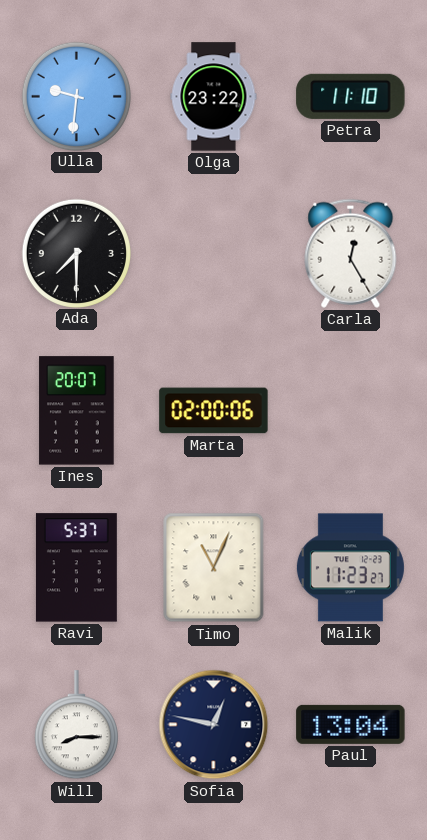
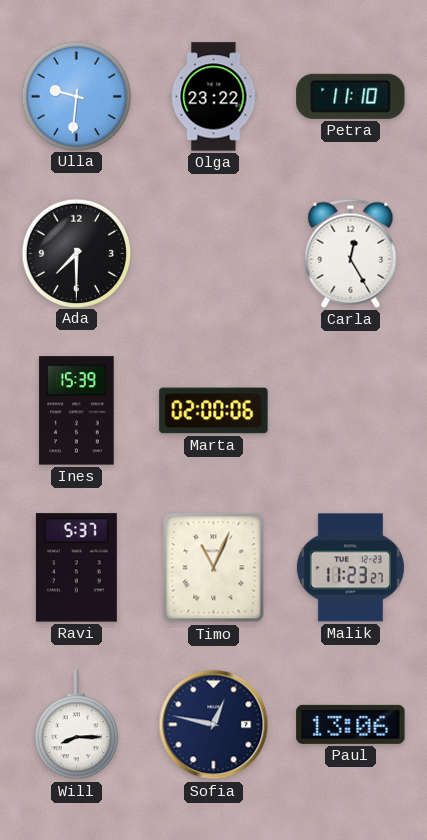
Ines: 20:07 -> 15:39 (77, 411)
Paul: 13:04 -> 13:06 (351, 724)
